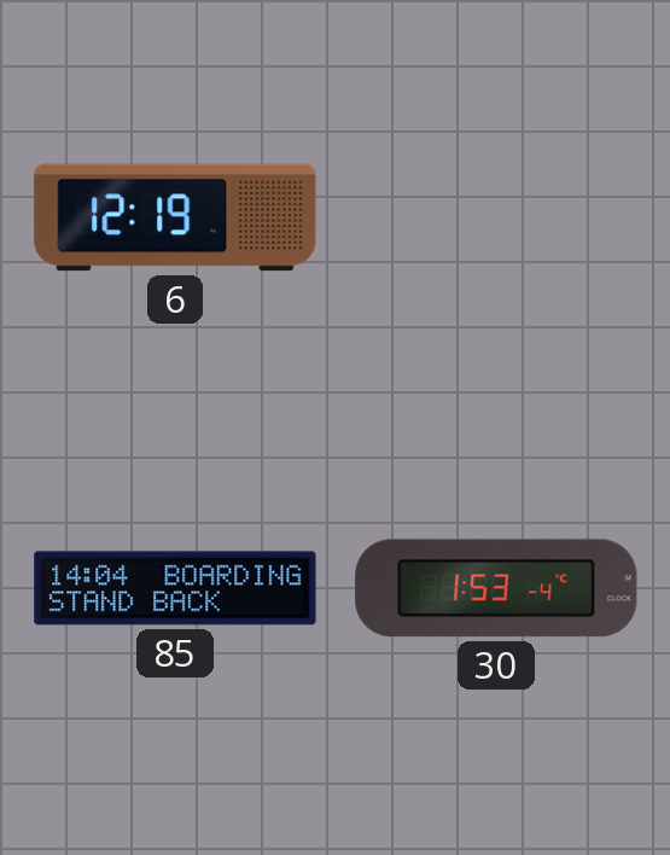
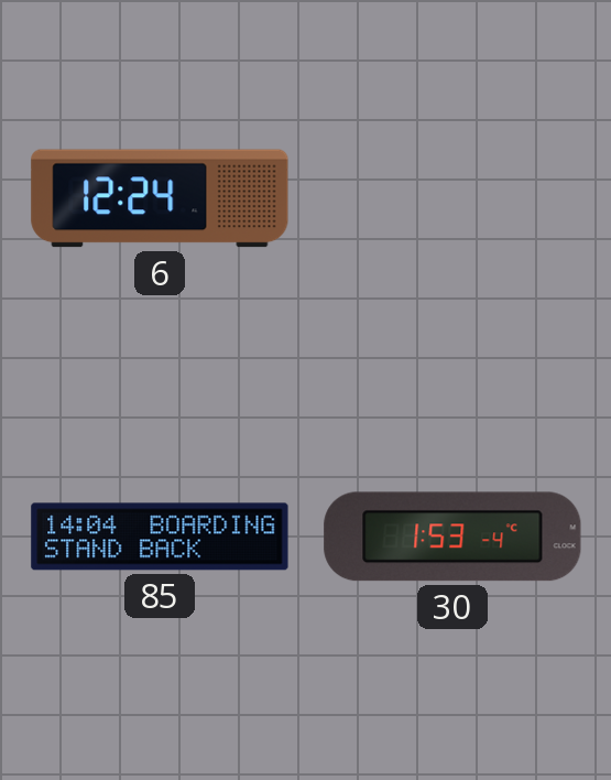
6: 12:19 -> 12:24 (160, 198)
